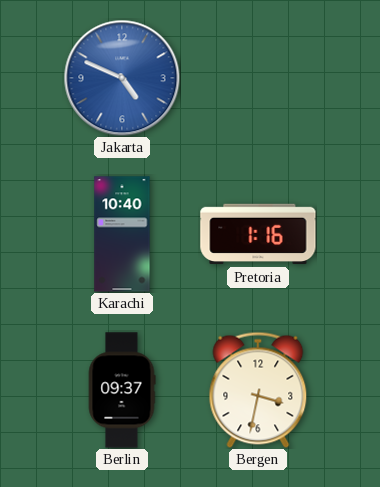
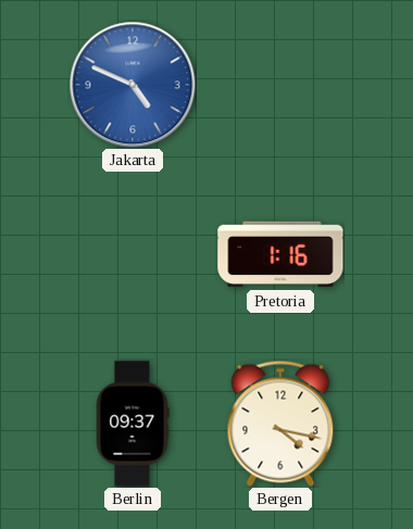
Karachi: 10:40 -> none (122, 234)
Bergen: 3:32 -> 4:17 (280, 424)
